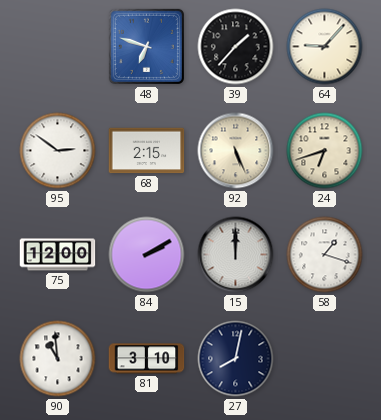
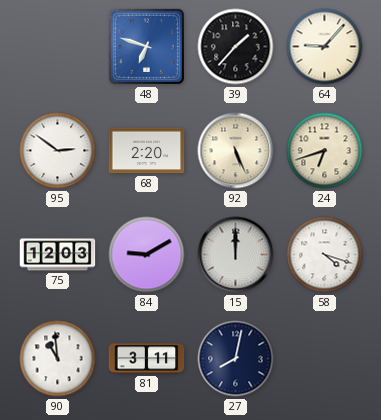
68: 2:15 -> 2:20 (147, 151)
75: 12:00 -> 12:03 (58, 255)
84: 2:10 -> 9:10 (147, 255)
58: 1:18 -> 4:18 (325, 255)
81: 3:10 -> 3:11 (147, 359)
